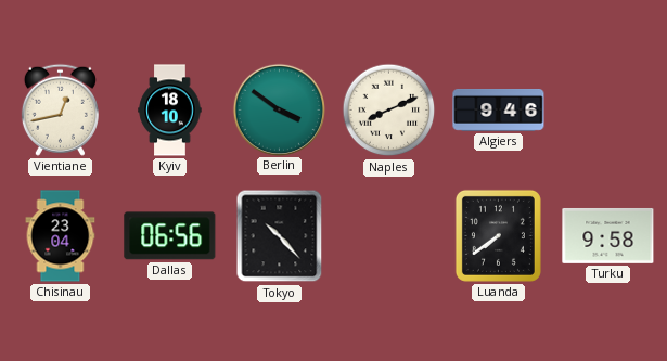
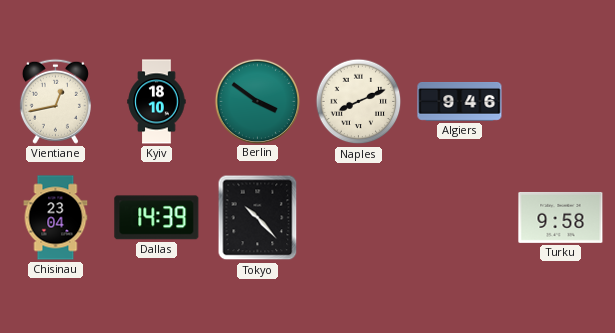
Dallas: 06:56 -> 14:39 (157, 218)
Luanda: 7:39 -> none (498, 235)
